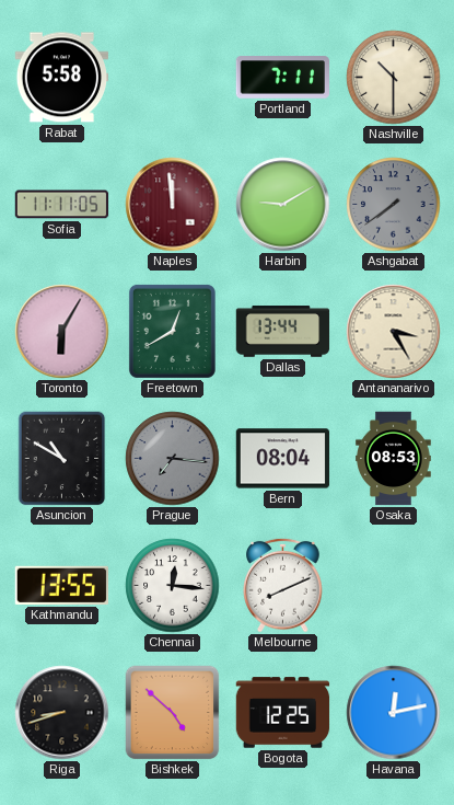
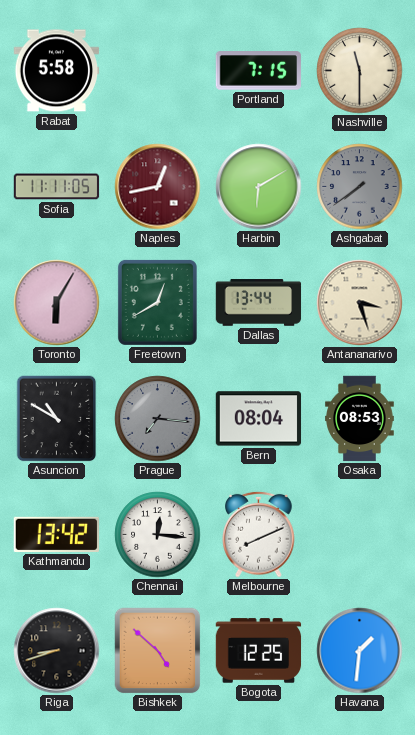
Portland: 7:11 -> 7:15 (259, 71)
Nashville: 10:30 -> 11:30 (360, 71)
Naples: 11:59 -> 12:43 (158, 187)
Harbin: 9:10 -> 6:10 (259, 187)
Antananarivo: 3:25 -> 3:27 (360, 303)
Kathmandu: 13:55 -> 13:42 (56, 534)
Havana: 12:13 -> 1:31 (360, 651)
